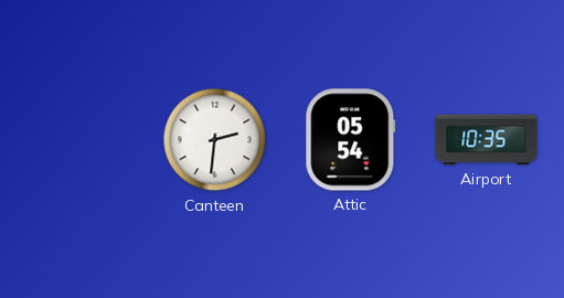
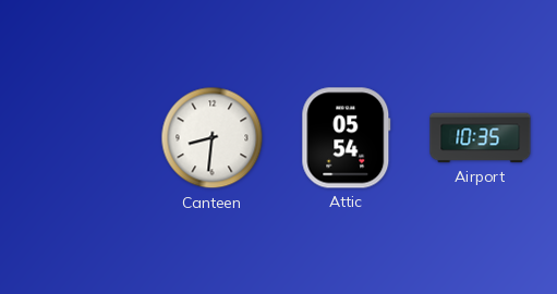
Canteen: 2:31 -> 8:31 (213, 138)
